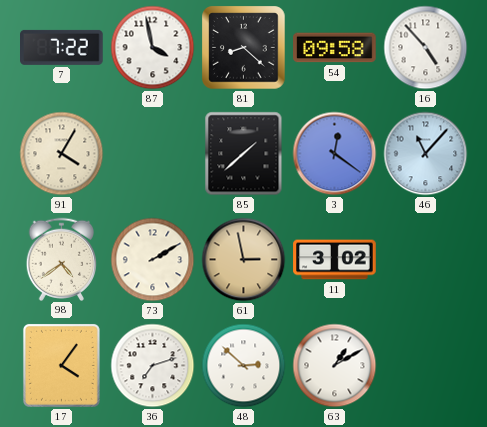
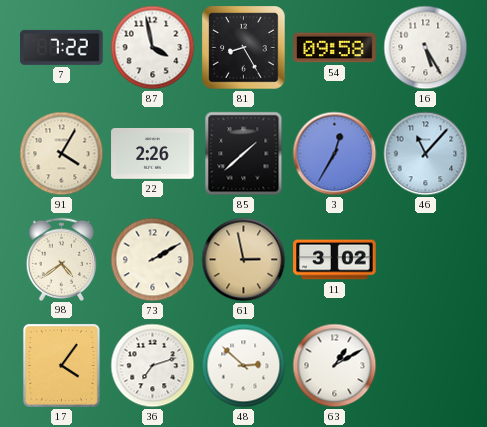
81: 8:22 -> 8:25 (244, 48)
16: 4:53 -> 5:25 (426, 48)
22: none -> 2:26 (153, 154)
3: 12:21 -> 12:35 (335, 154)
